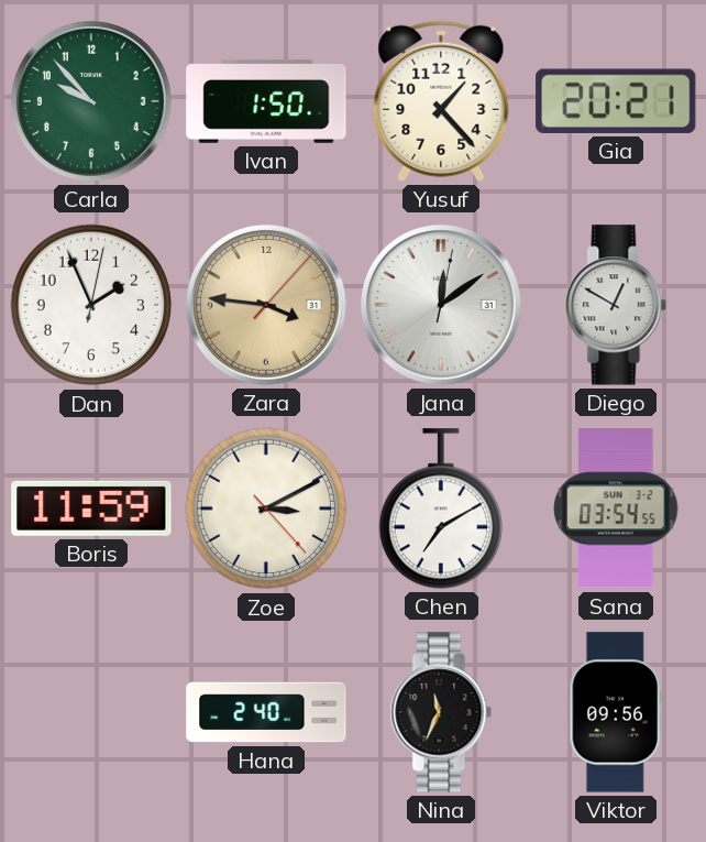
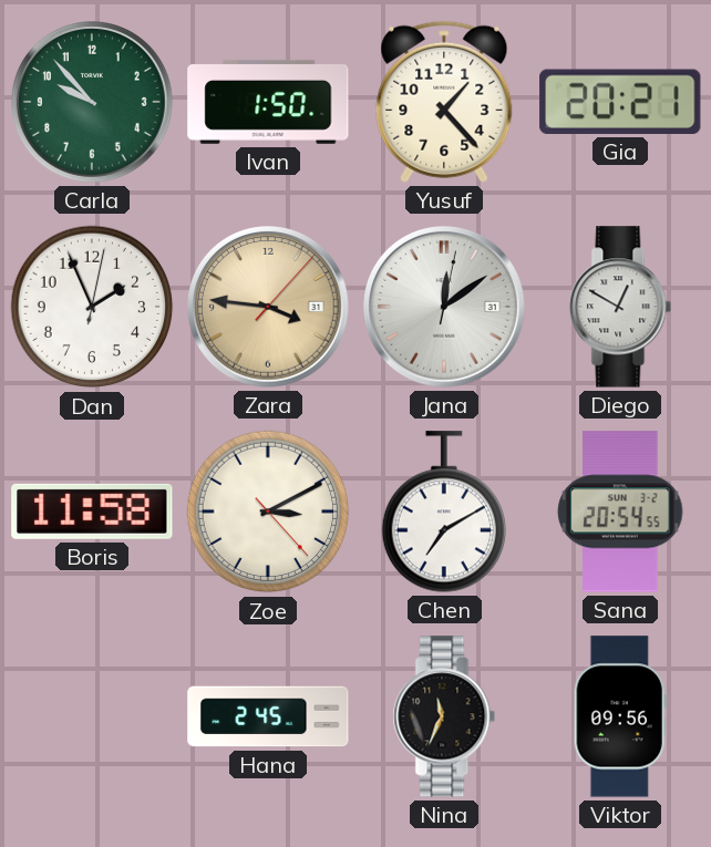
Boris: 11:59 -> 11:58 (92, 512)
Sana: 03:54 -> 20:54 (620, 512)
Hana: 2:40 -> 2:45 (268, 716)
